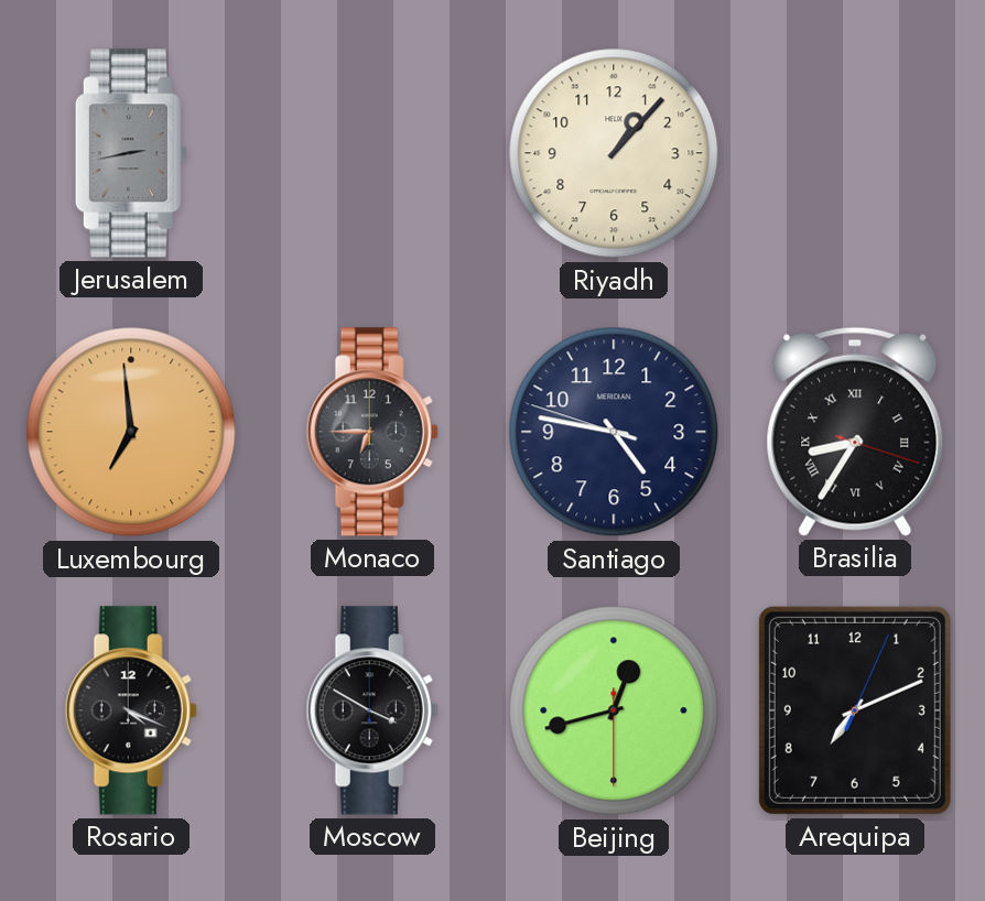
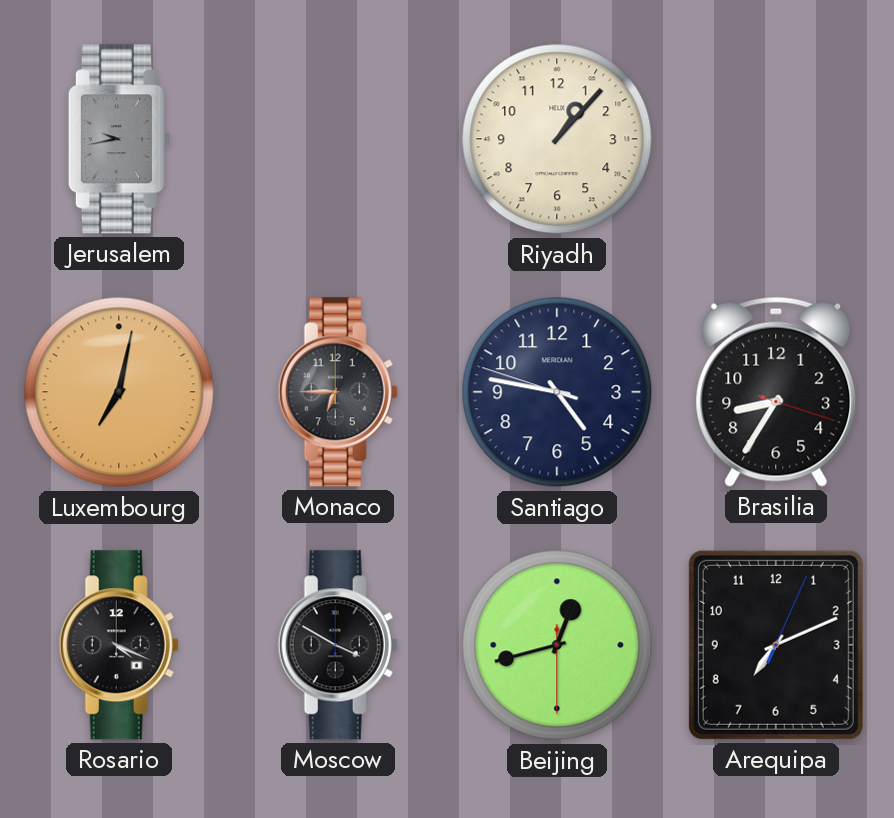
Jerusalem: 2:43 -> 9:43 (119, 139)
Luxembourg: 6:59 -> 7:02 (119, 392)
Brasilia numerals: Roman -> Arabic (776, 392)
